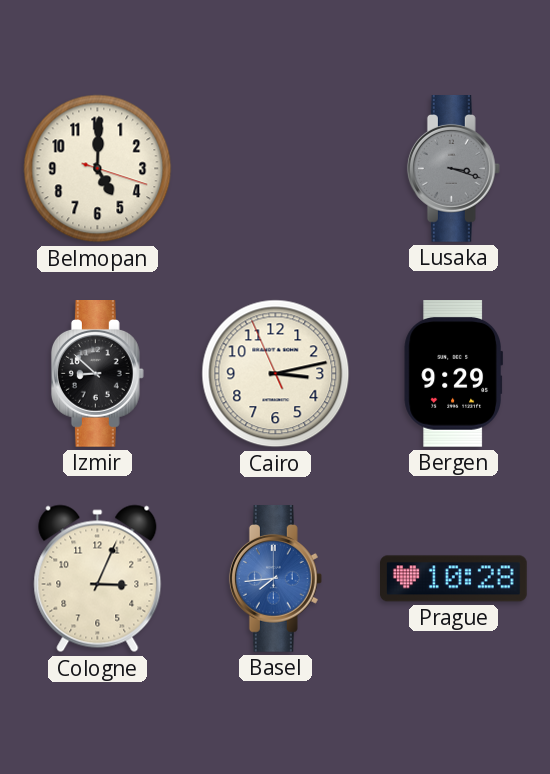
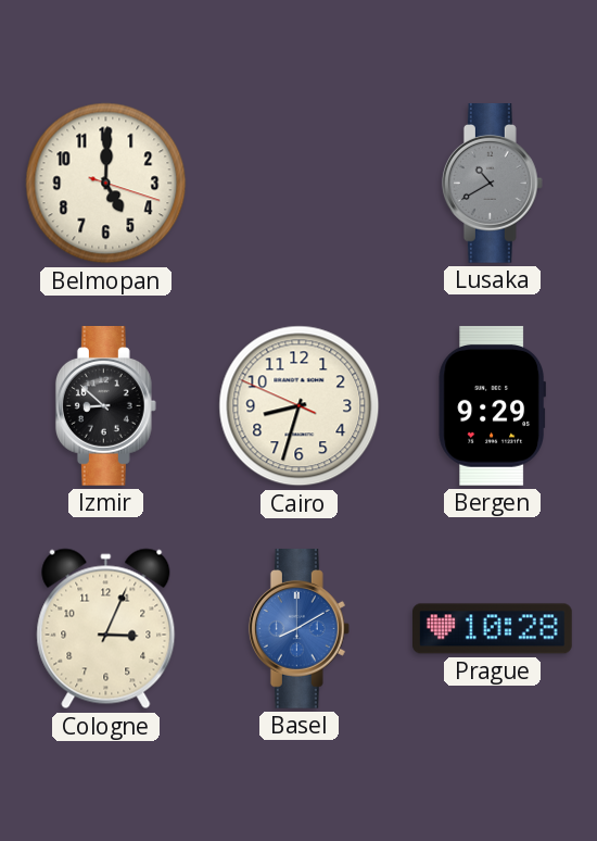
Lusaka: 3:18 -> 10:40 (492, 184)
Cairo: 3:12 -> 8:32 (300, 406)
Basel: 7:44 -> 8:10 (298, 629)
